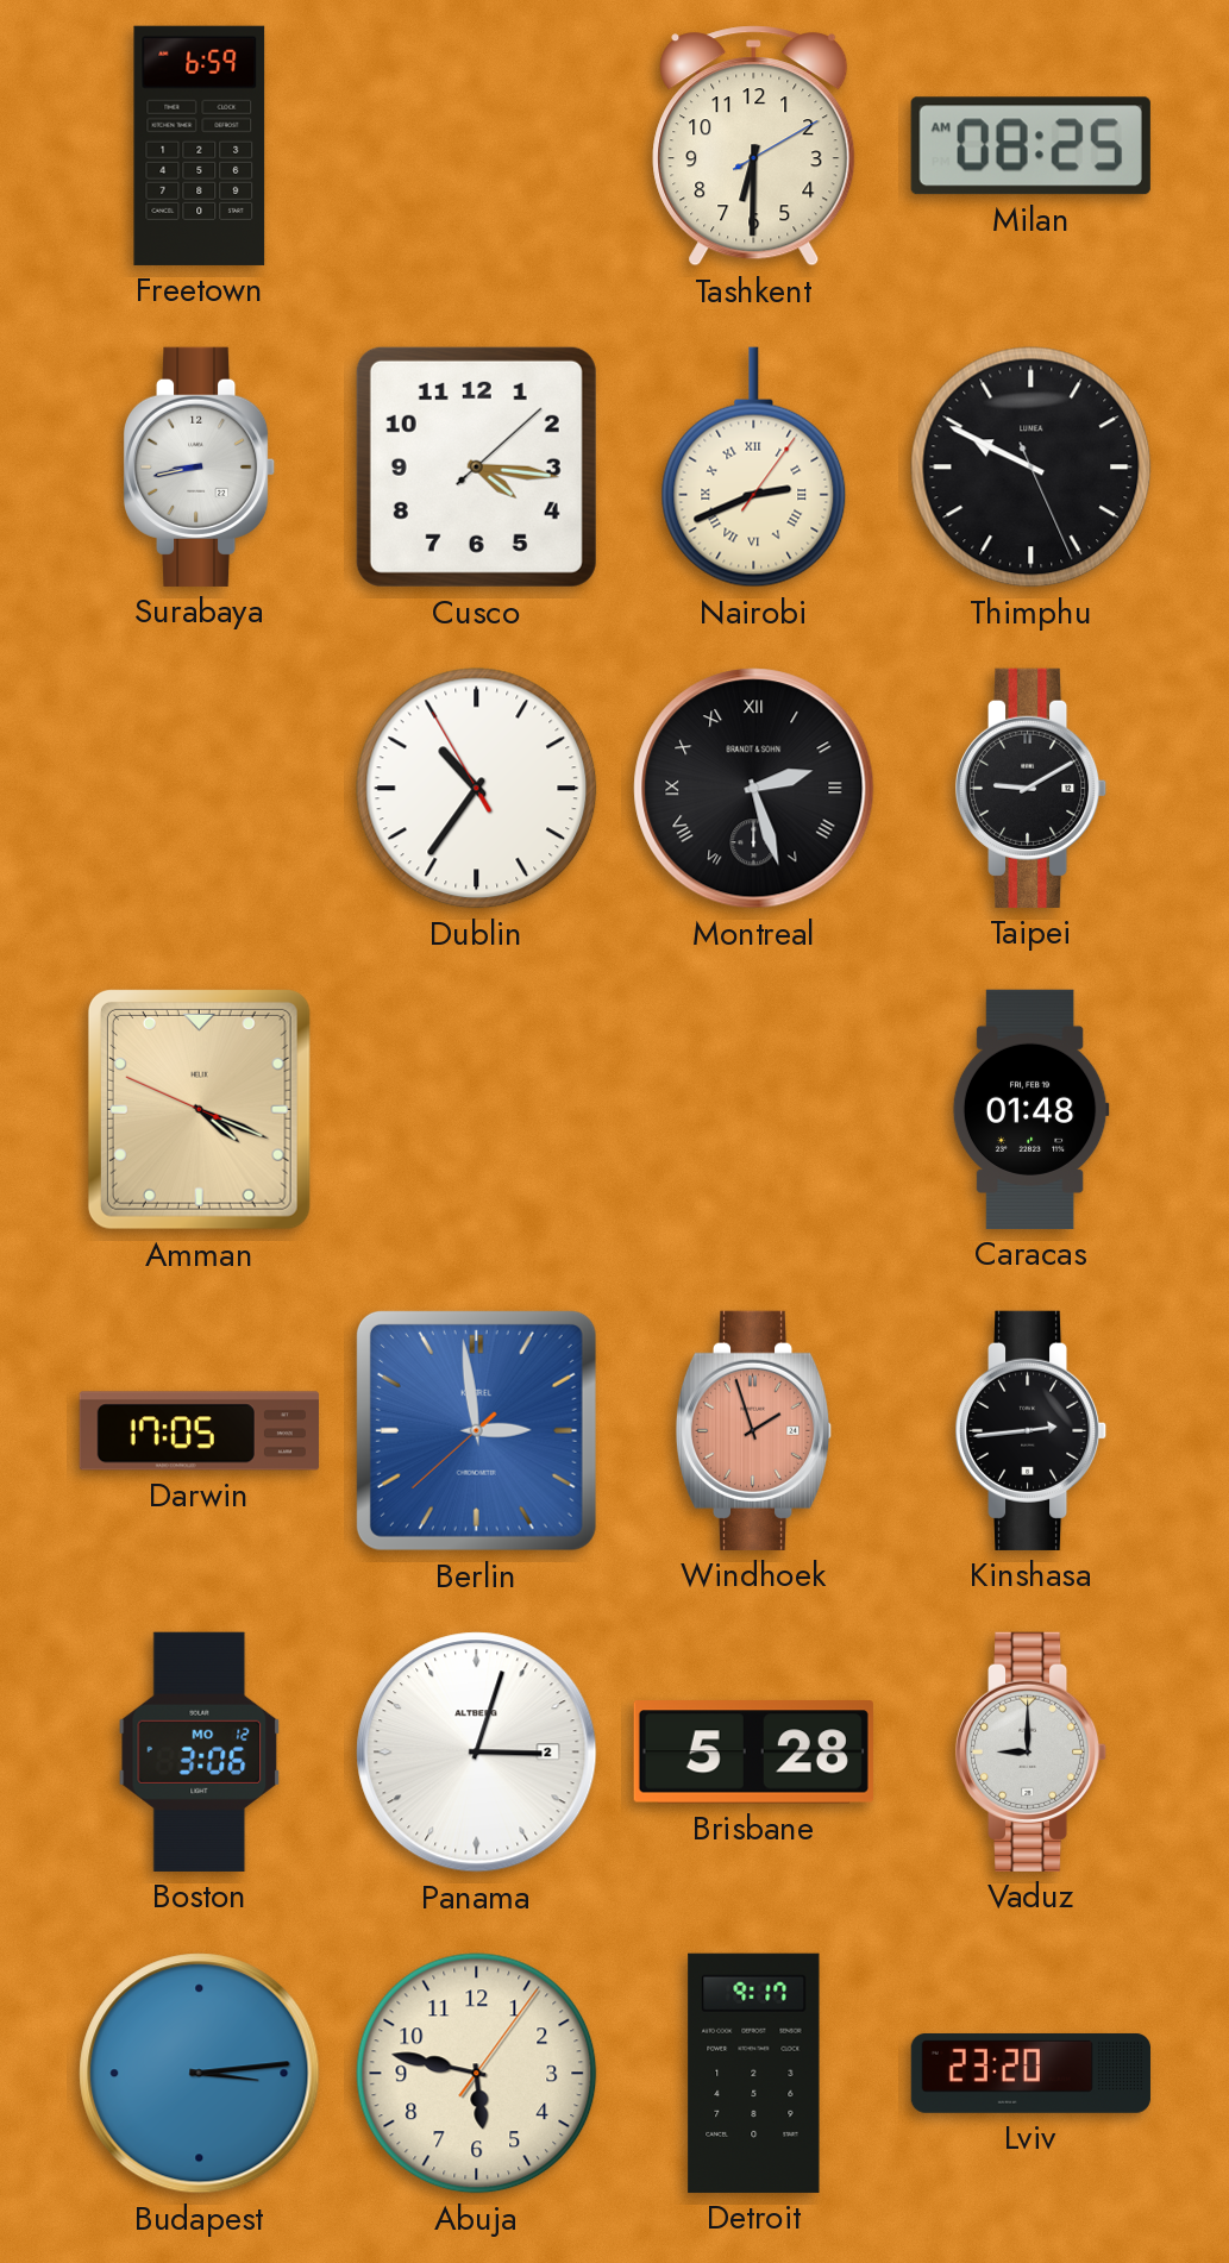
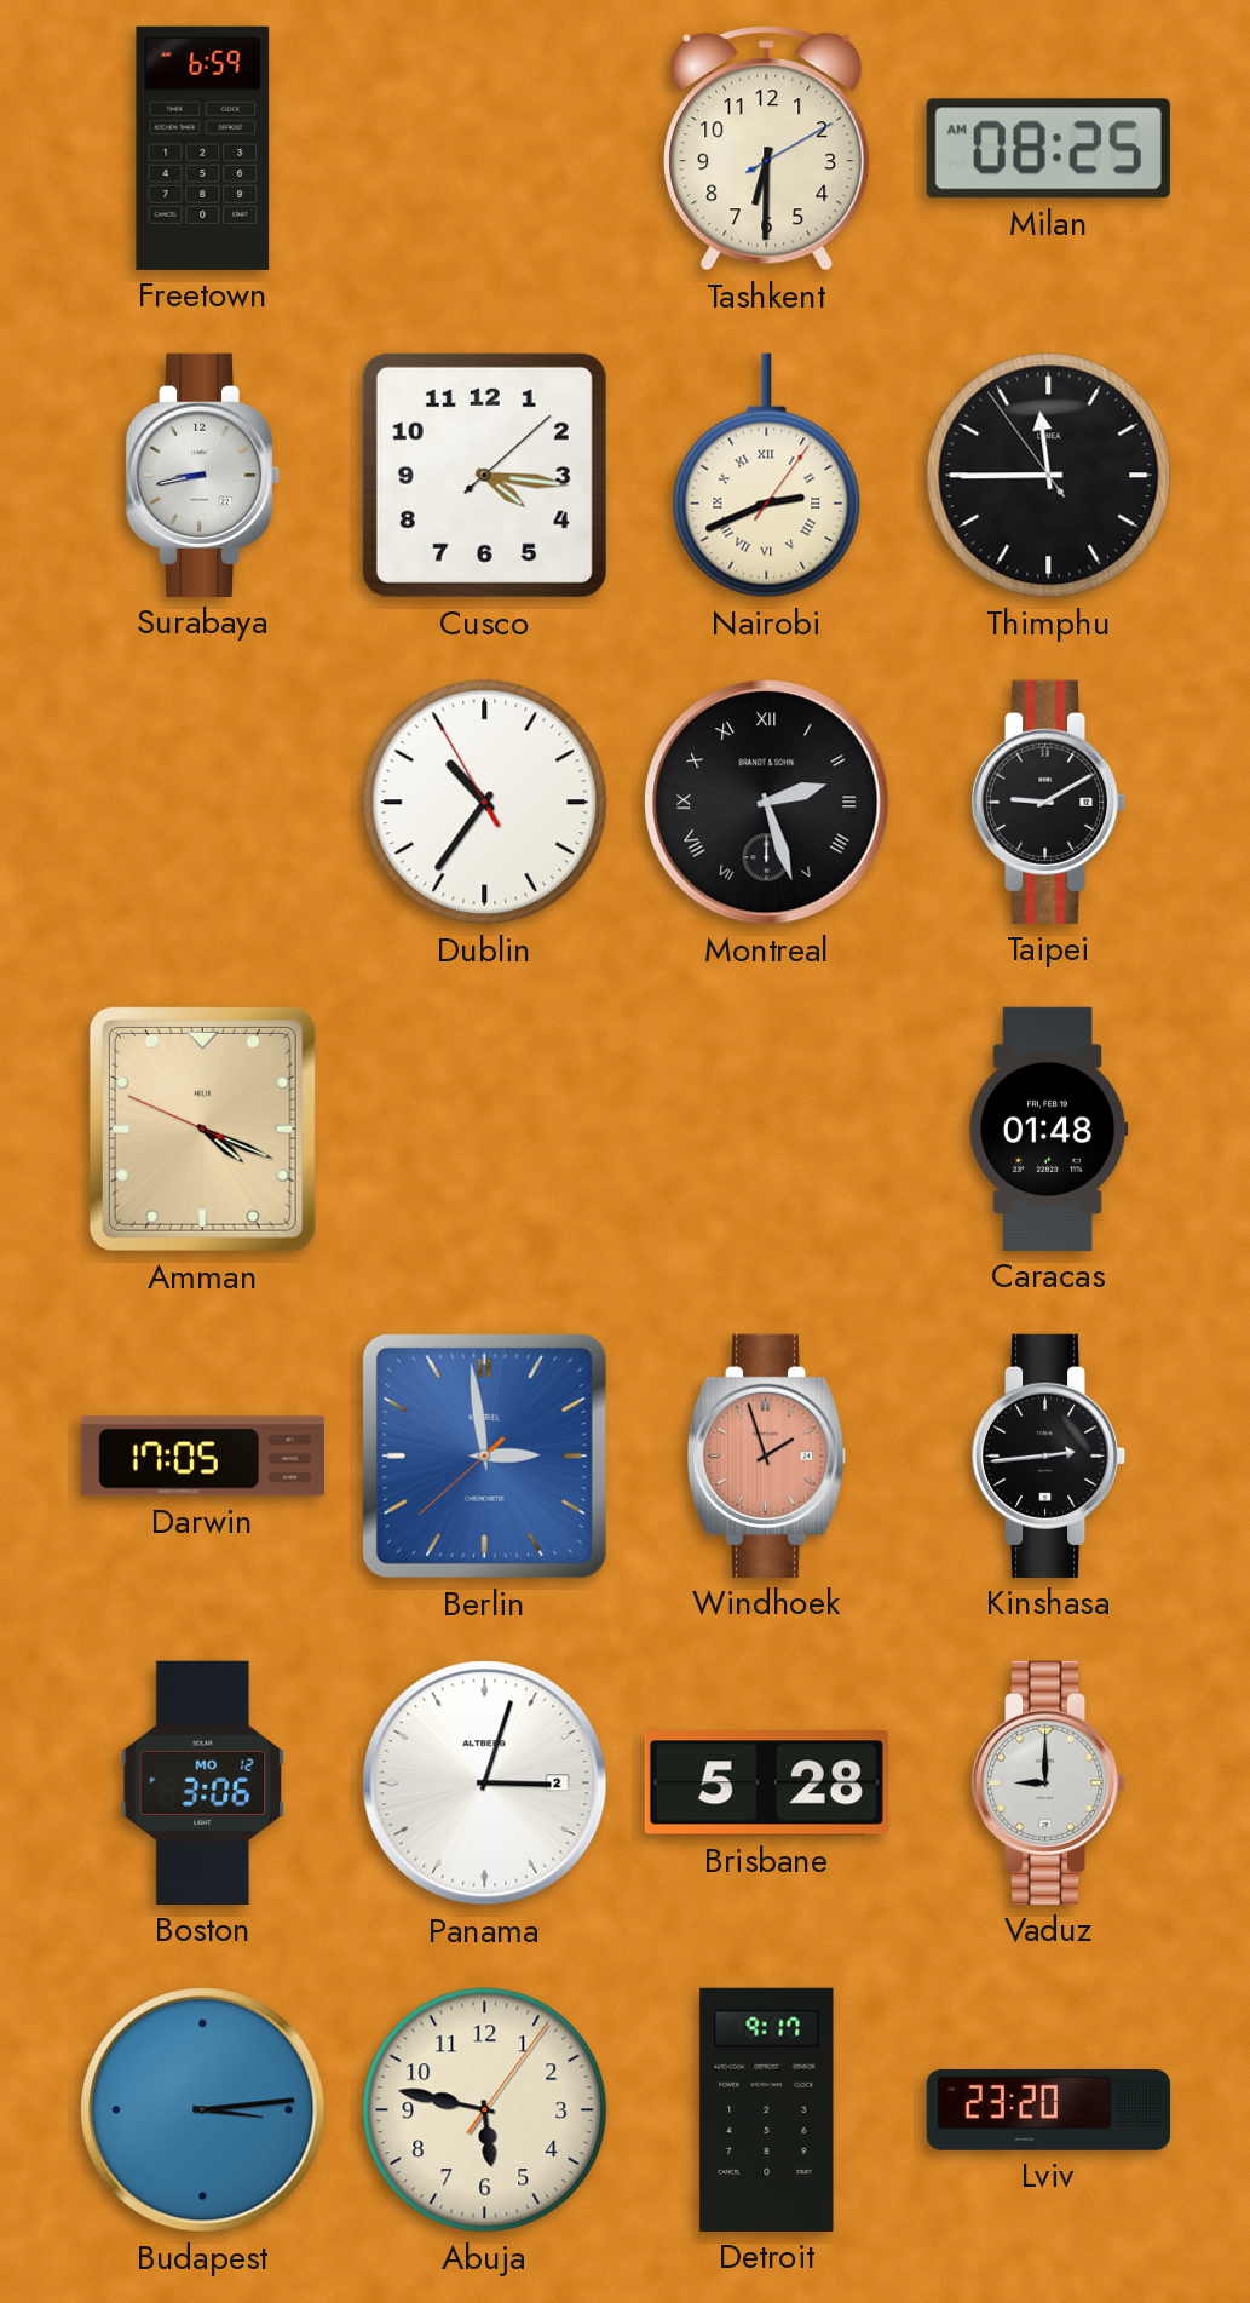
Thimphu: 9:49 -> 11:44 (1049, 476)
